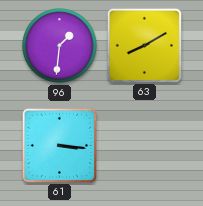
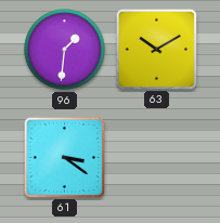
63: 8:10 -> 10:10 (156, 49)
61: 3:16 -> 3:21 (64, 157)
